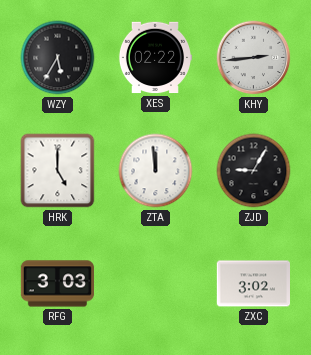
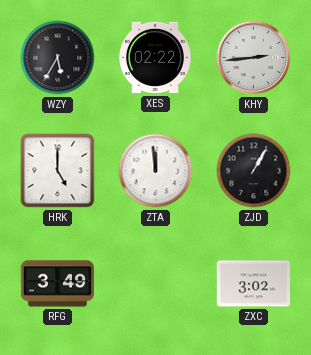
ZJD: 9:05 -> 1:05 (254, 171)
RFG: 3:03 -> 3:49 (57, 284)
